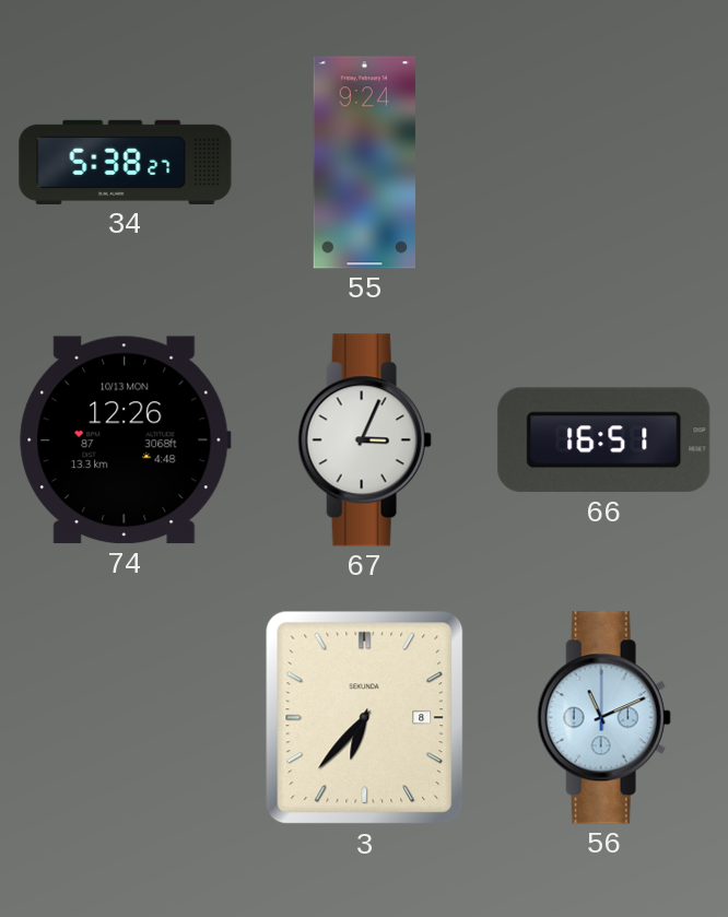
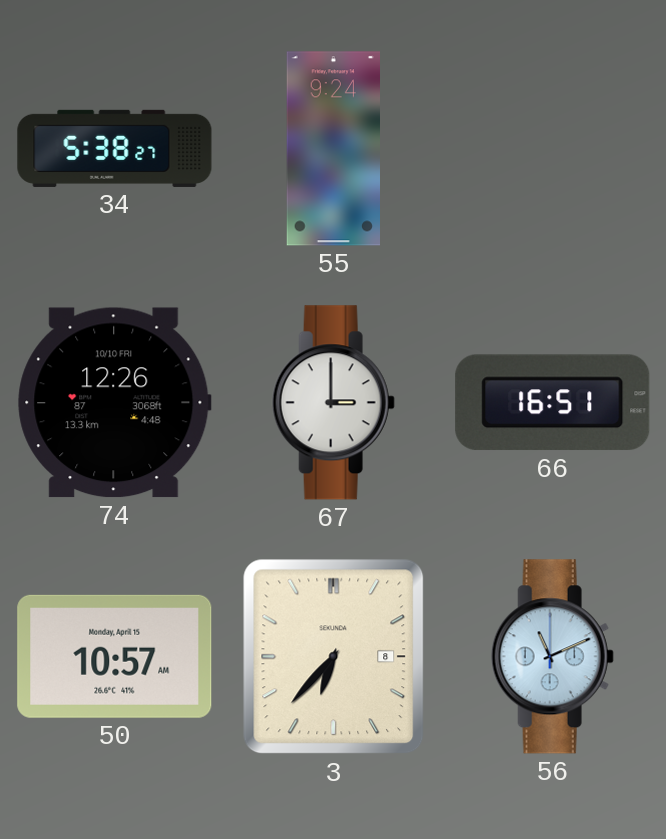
74 date: 10/13 MON -> 10/10 FRI (115, 403)
67: 3:04 -> 3:00 (333, 403)
50: none -> 10:57 (115, 656)
